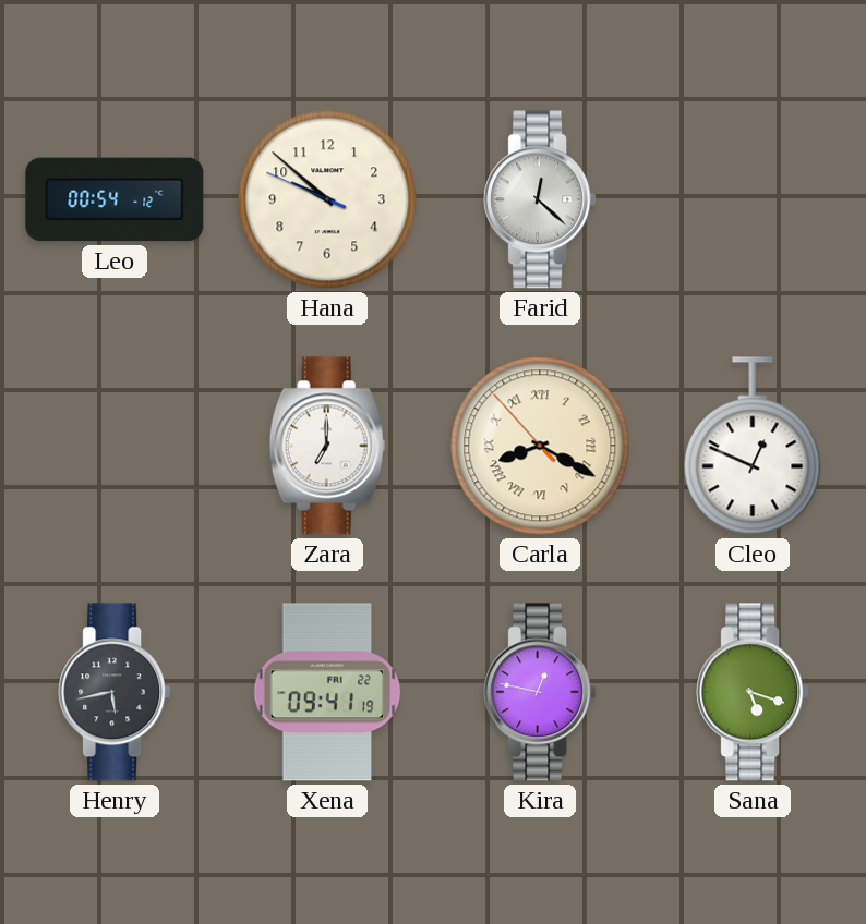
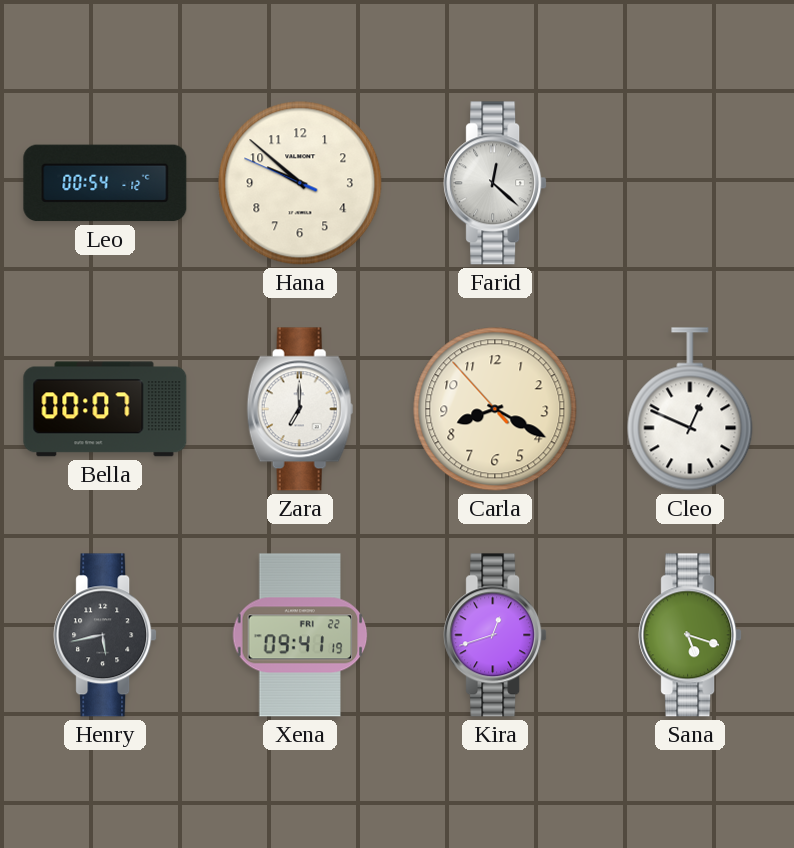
Bella: none -> 00:07 (105, 409)
Carla numerals: Roman -> Arabic (495, 409)
Kira: 12:47 -> 12:42 (495, 635)
